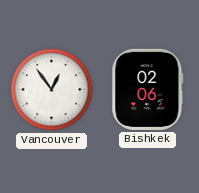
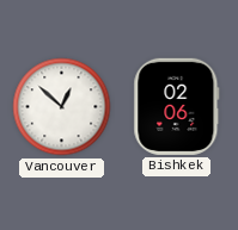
Vancouver: 12:54 -> 12:52 (62, 107)
